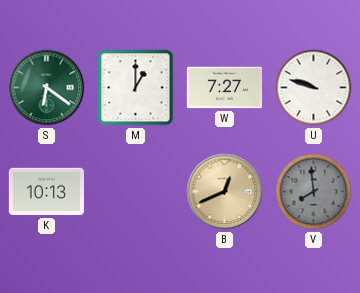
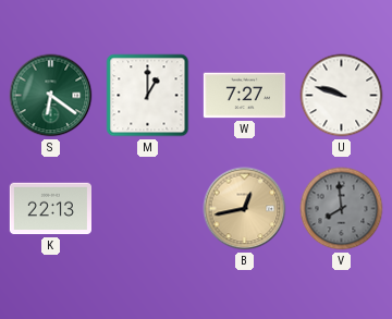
K: 10:13 -> 22:13 (50, 209)
B: 12:41 -> 12:43 (245, 209)
